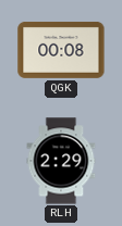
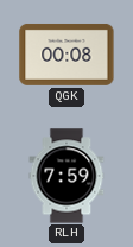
RLH: 2:29 -> 7:59 (66, 176)
